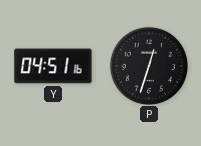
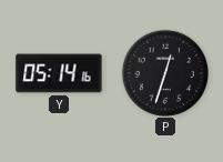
Y: 04:51 -> 05:14 (59, 73)
